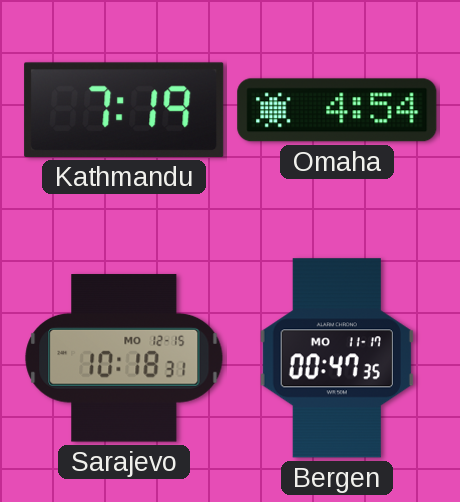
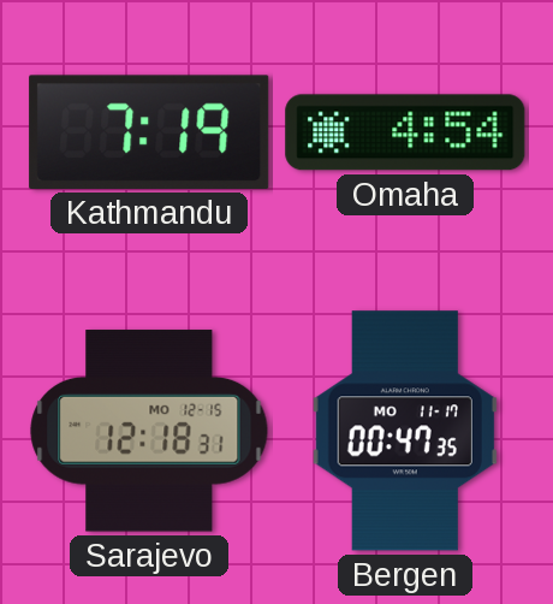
Sarajevo: 10:18 -> 12:18 (149, 431)
